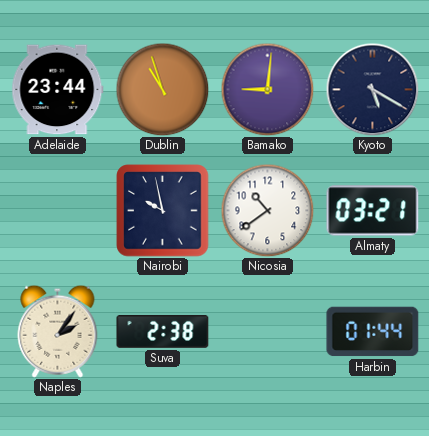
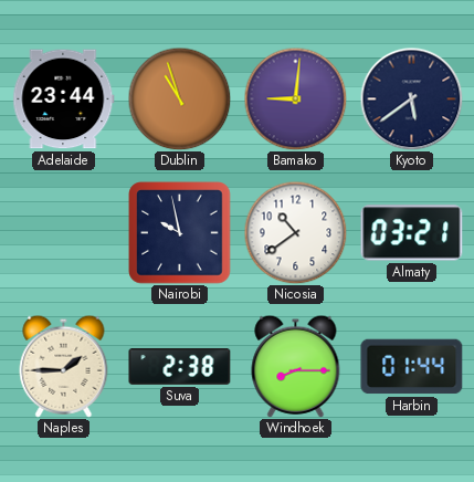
Kyoto: 5:20 -> 5:39 (411, 98)
Naples: 2:06 -> 1:45 (64, 366)
Windhoek: none -> 8:15 (296, 366)
